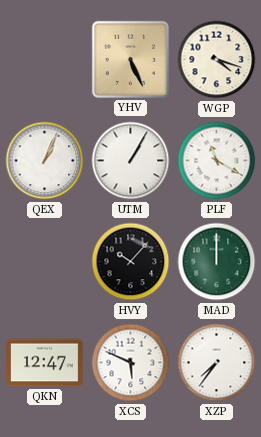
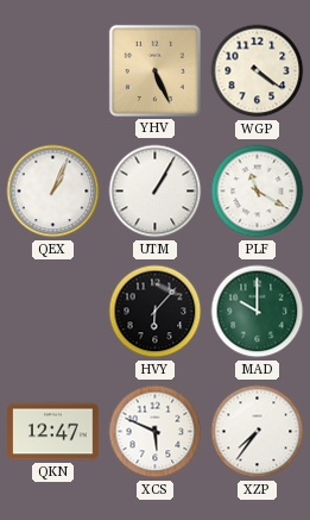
WGP: 4:18 -> 4:21 (258, 71)
HVY: 10:07 -> 6:07 (156, 312)
MAD: 12:00 -> 10:00 (258, 312)
